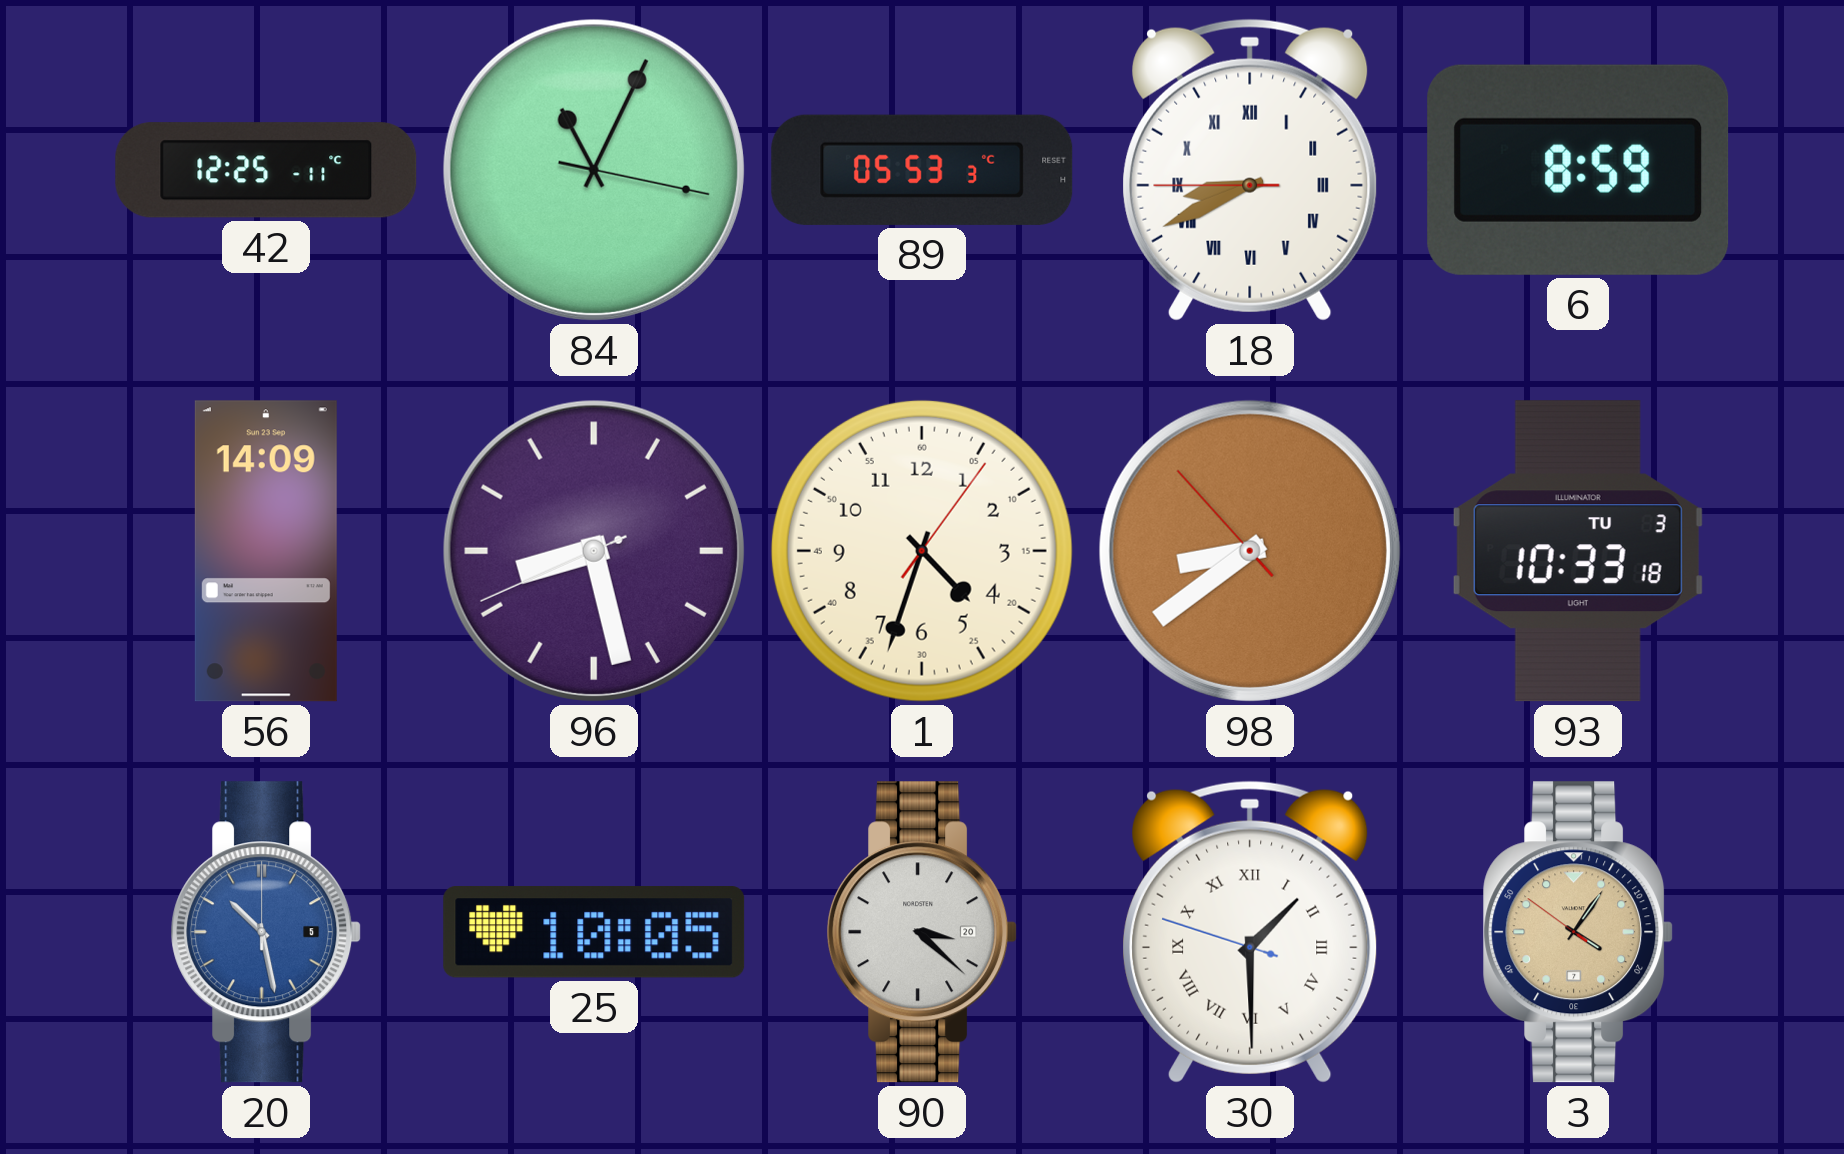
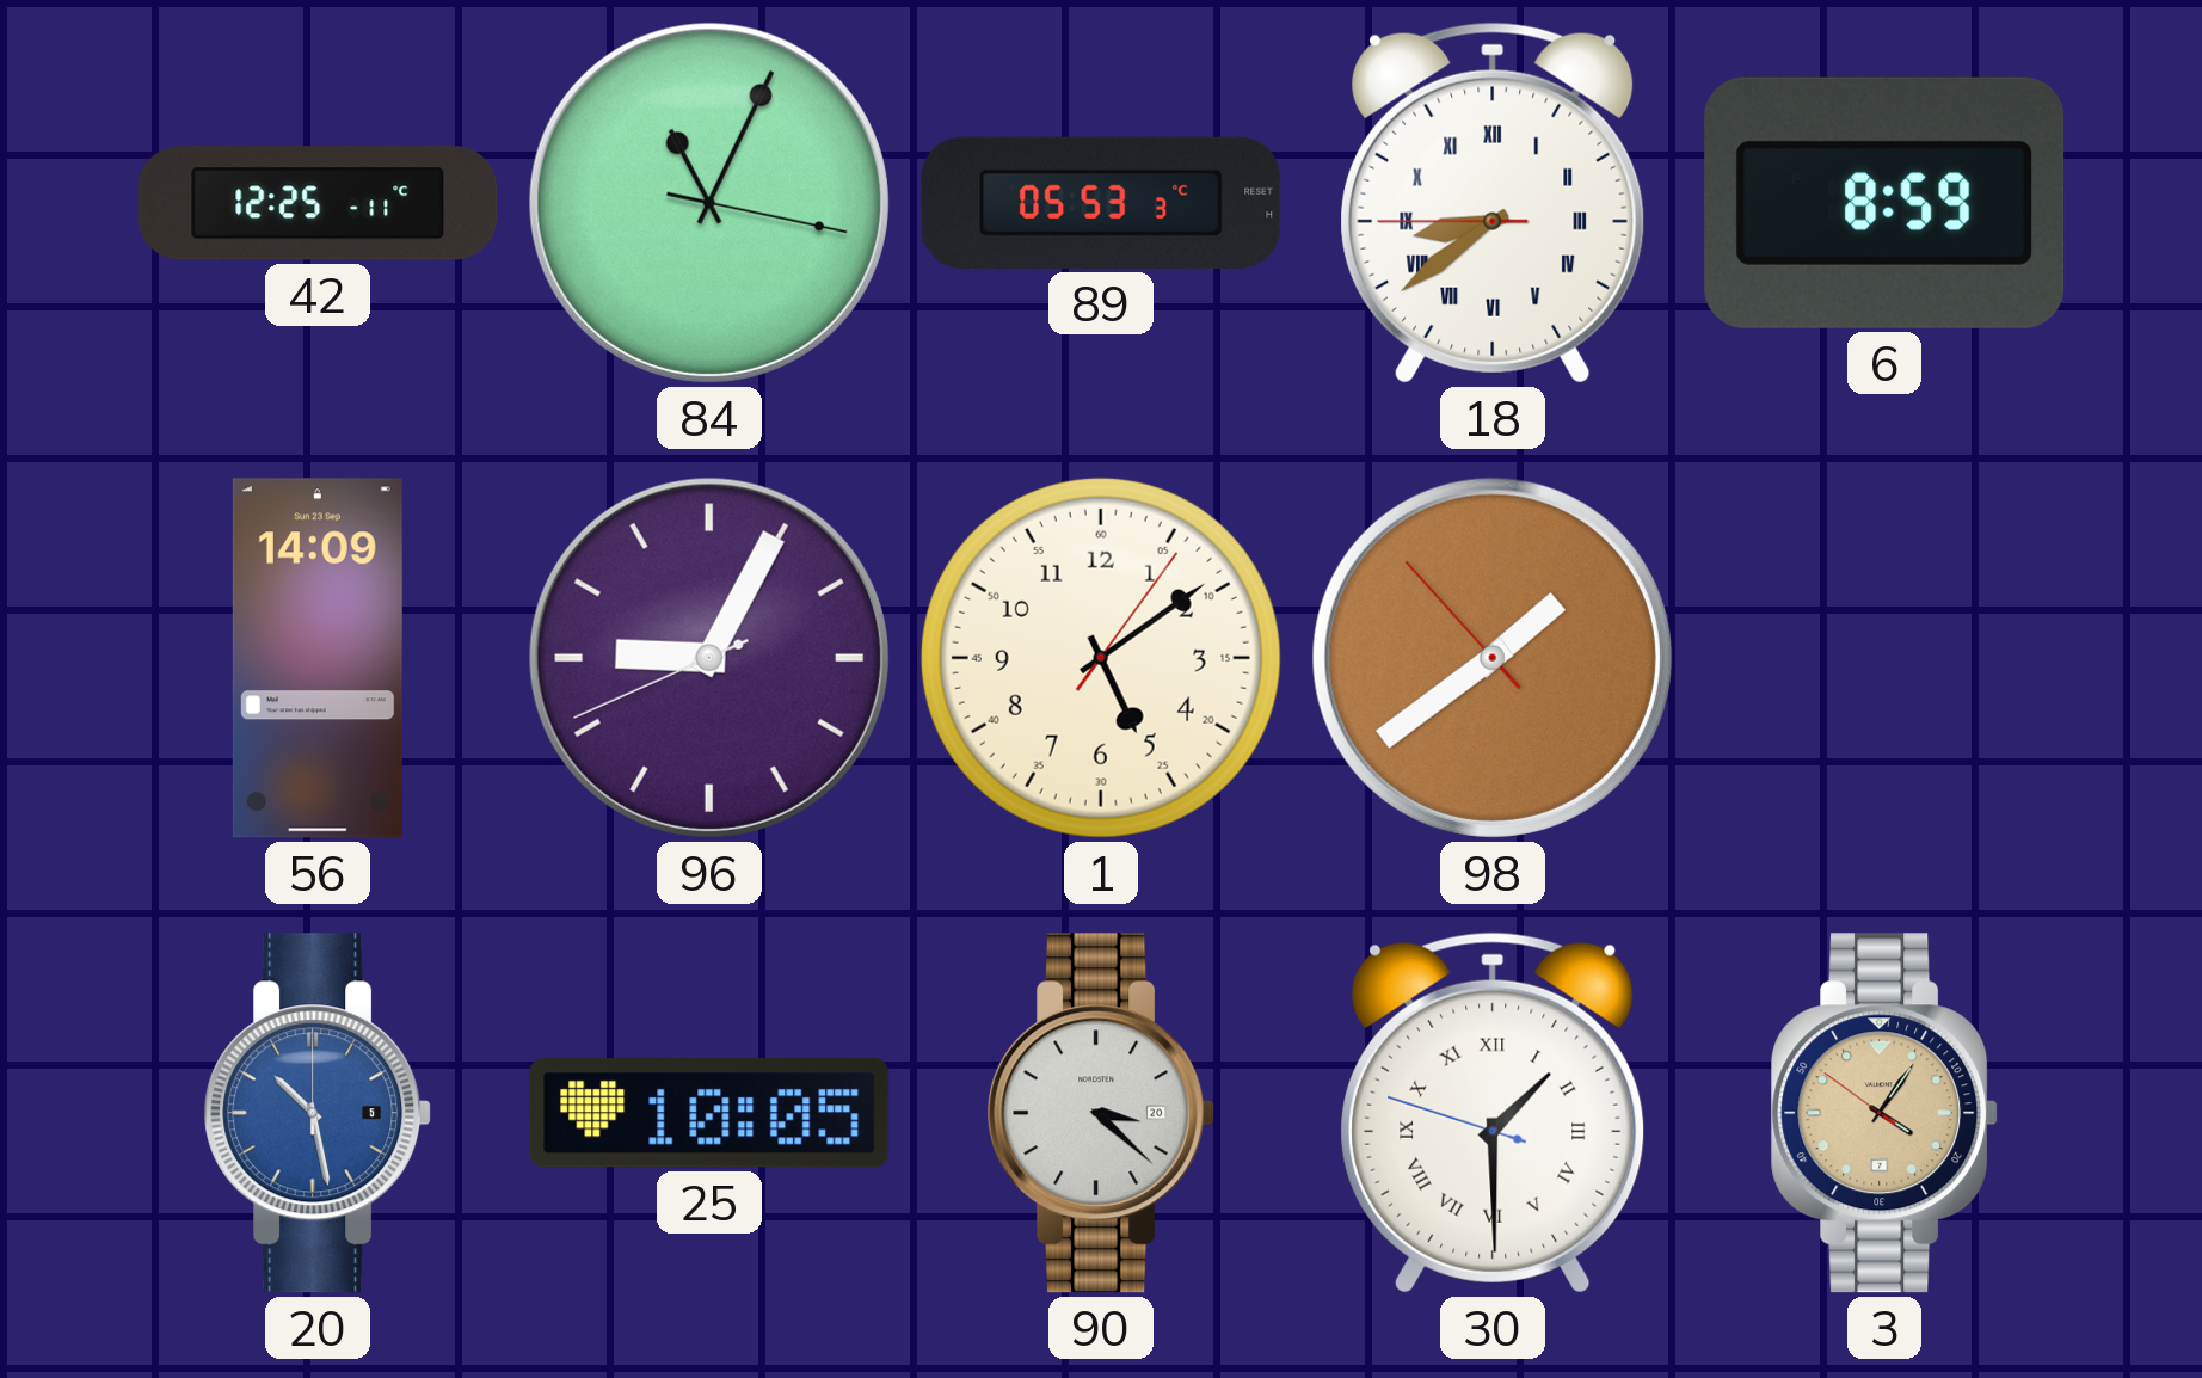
18: 8:40 -> 8:38 (1493, 203)
96: 8:27 -> 9:04 (709, 658)
1: 4:33 -> 5:09 (1101, 658)
98: 8:38 -> 1:38 (1493, 658)
93: 10:33 -> none (1578, 551)
